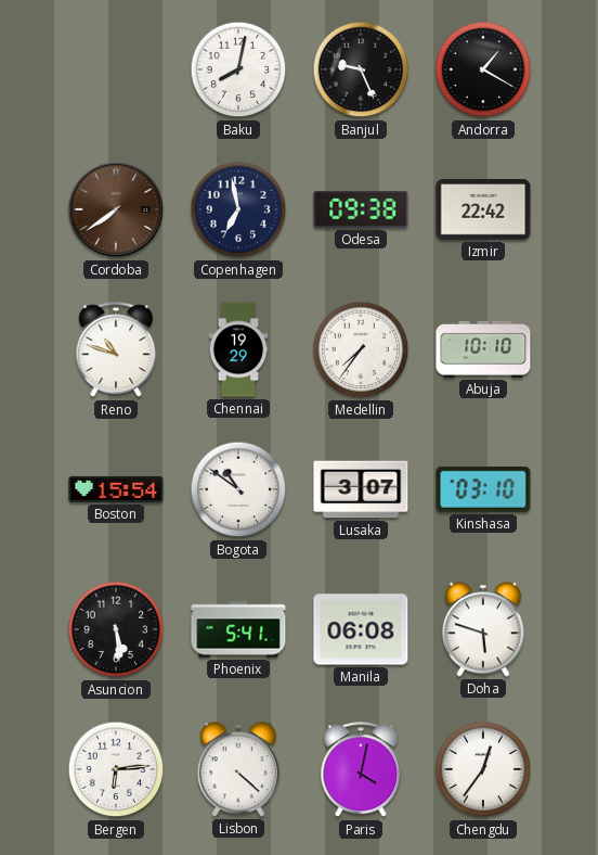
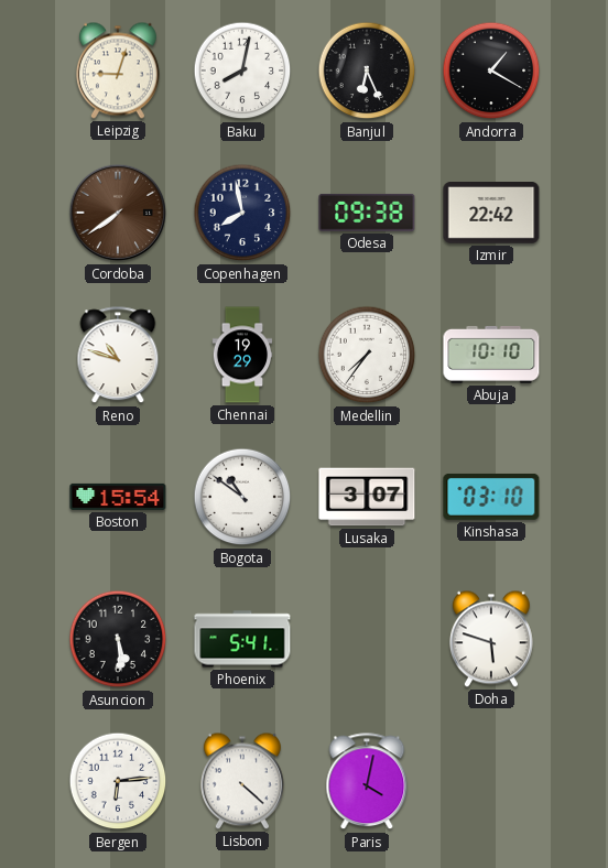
Leipzig: none -> 9:03 (118, 70)
Banjul: 9:26 -> 6:26 (367, 70)
Copenhagen: 6:58 -> 7:58 (242, 213)
Manila: 06:08 -> none (361, 629)
Chengdu: 12:36 -> none (483, 769)
